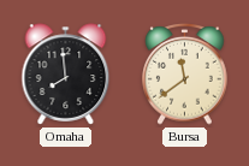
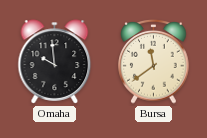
Omaha: 7:59 -> 9:59 (55, 62)
